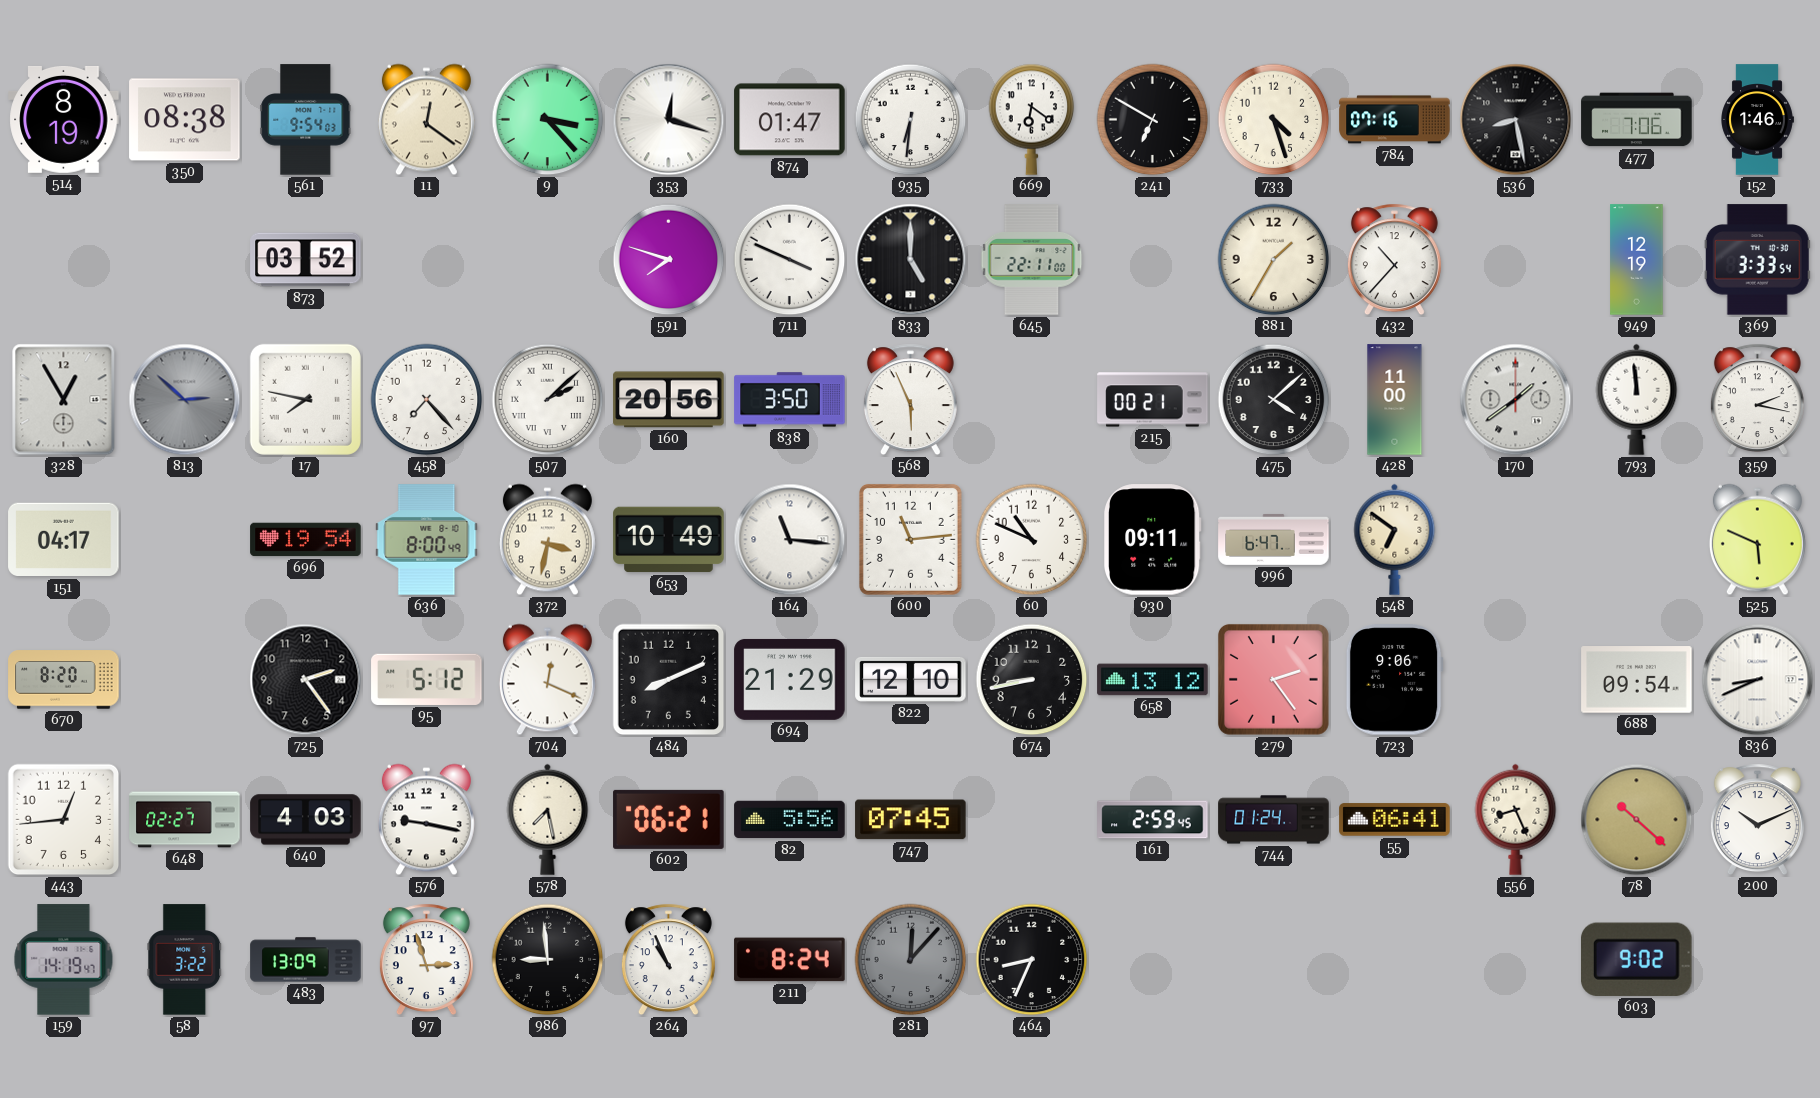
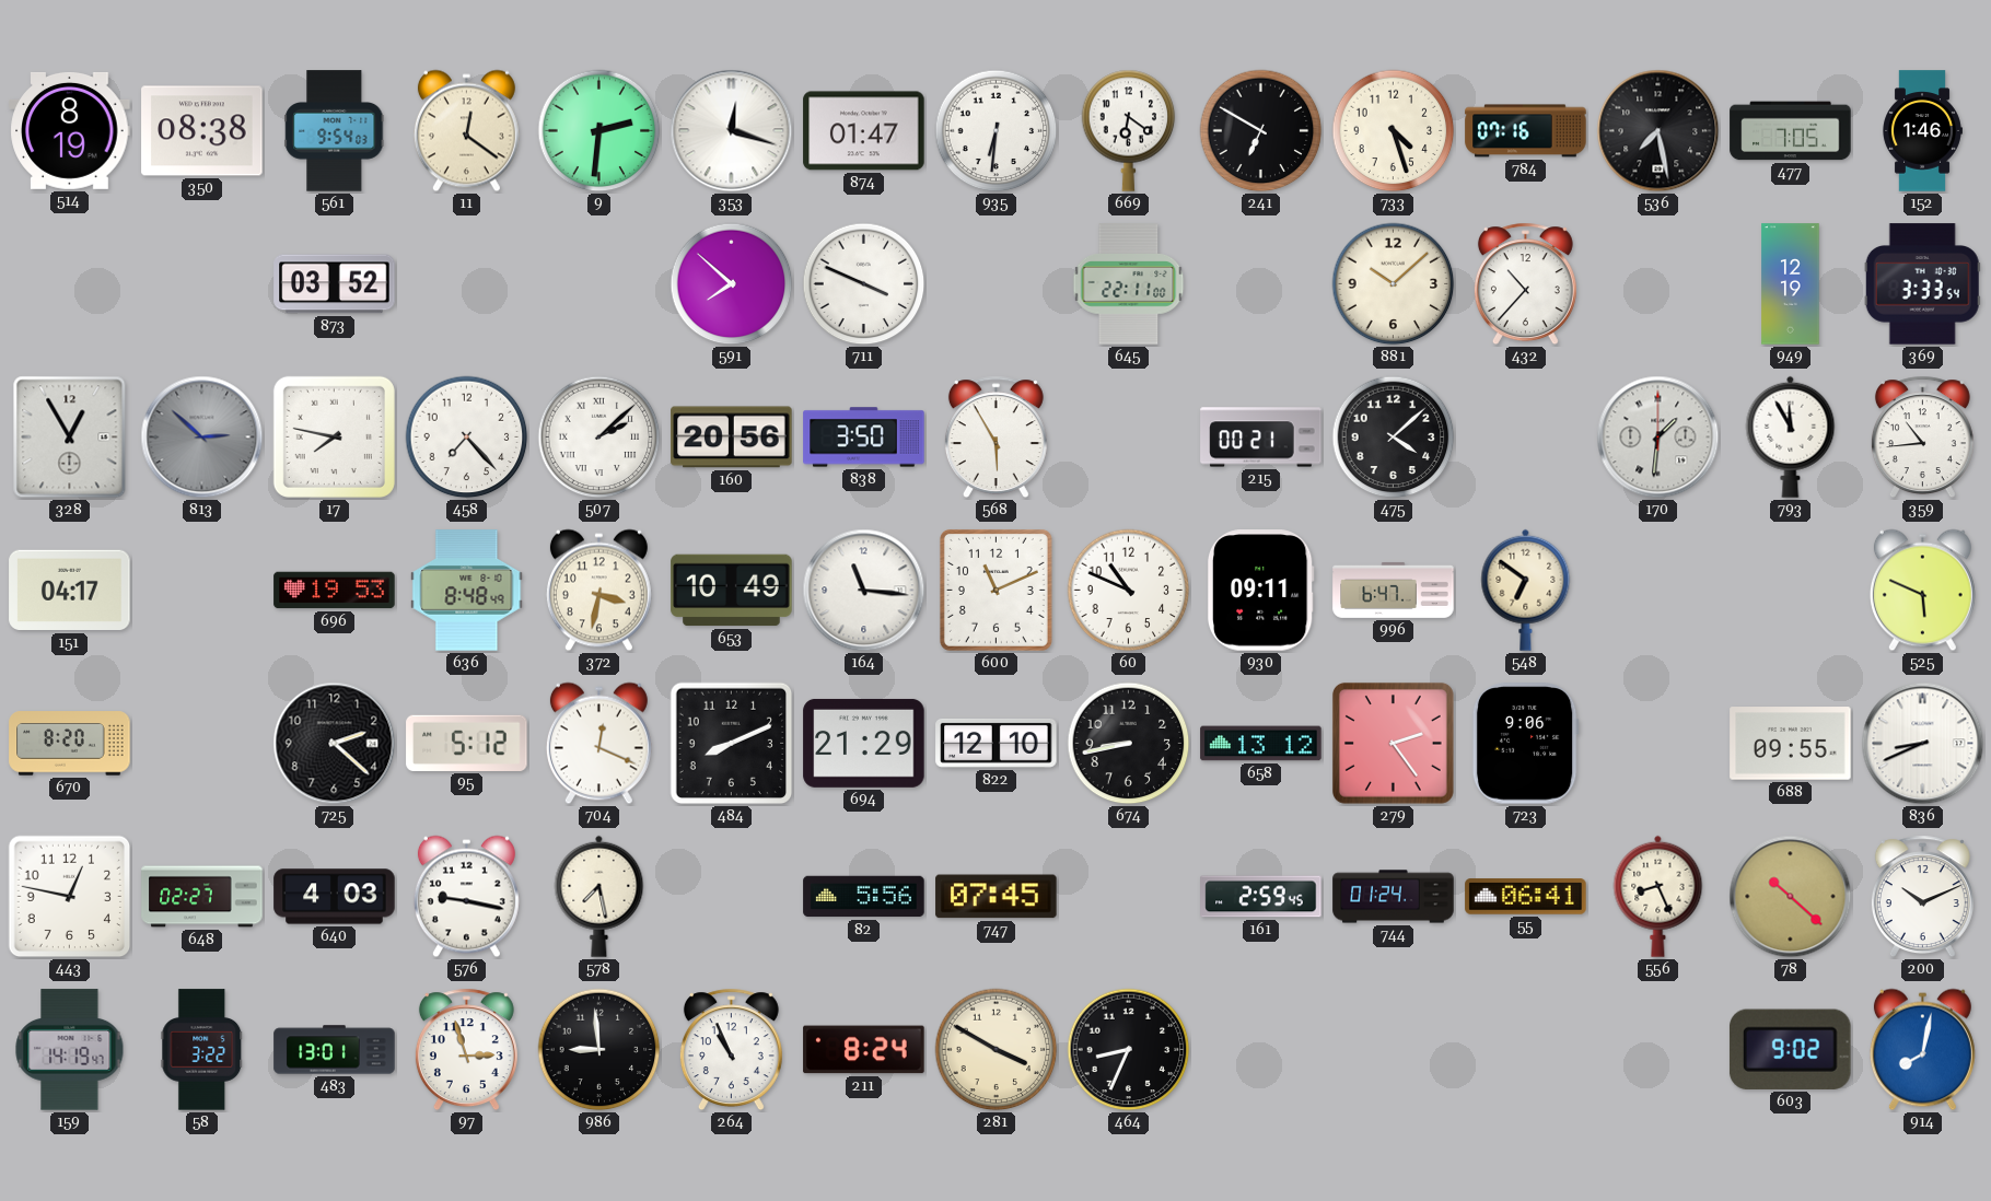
9: 3:23 -> 2:31 (599, 131)
536: 8:28 -> 7:28 (1658, 131)
477: 7:06 -> 7:05 (1791, 131)
591: 7:48 -> 7:52 (732, 284)
833: 5:00 -> none (911, 260)
881: 1:35 -> 10:08 (1394, 284)
568: 5:56 -> 5:55 (996, 438)
428: 11:00 -> none (1395, 400)
170: 1:39 -> 1:31 (1658, 438)
793: 11:59 -> 11:55 (1791, 436)
359: 2:17 -> 10:44 (1922, 438)
696: 19:54 -> 19:53 (335, 591)
636: 8:00 -> 8:48 (467, 591)
600: 11:14 -> 11:11 (996, 590)
725: 2:24 -> 2:22 (335, 744)
688: 09:54 -> 09:55 (1791, 744)
443: 12:44 -> 12:47 (70, 897)
602: 06:21 -> none (669, 819)
483: 13:09 -> 13:01 (335, 1050)
281: 12:07 -> 3:50 (997, 1050)
281 dial: grey -> cream (997, 1050)
914: none -> 8:02 (1922, 1050)
